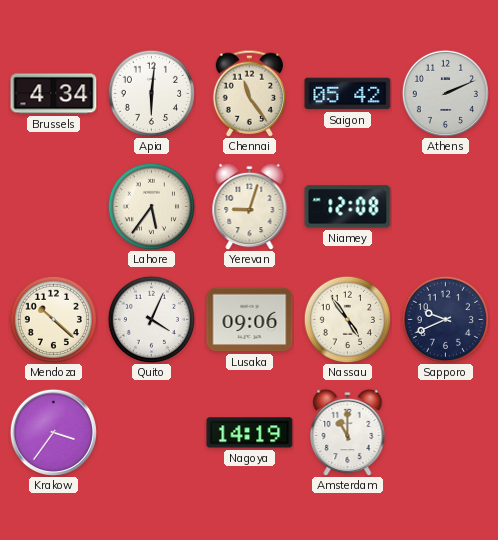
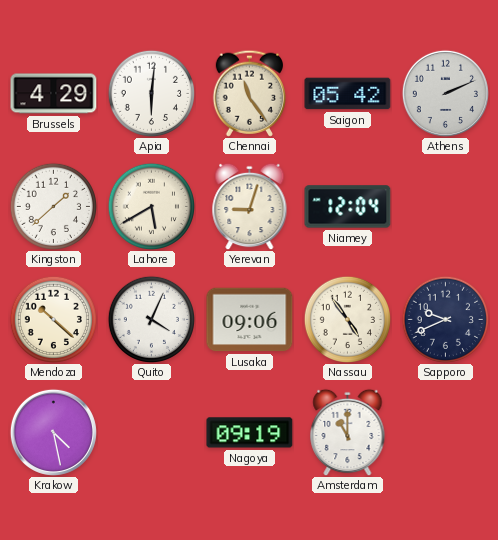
Brussels: 4:34 -> 4:29 (54, 94)
Kingston: none -> 1:38 (53, 206)
Lahore: 5:36 -> 5:40 (151, 206)
Niamey: 12:08 -> 12:04 (348, 207)
Krakow: 3:36 -> 4:28 (53, 432)
Nagoya: 14:19 -> 09:19 (250, 433)
